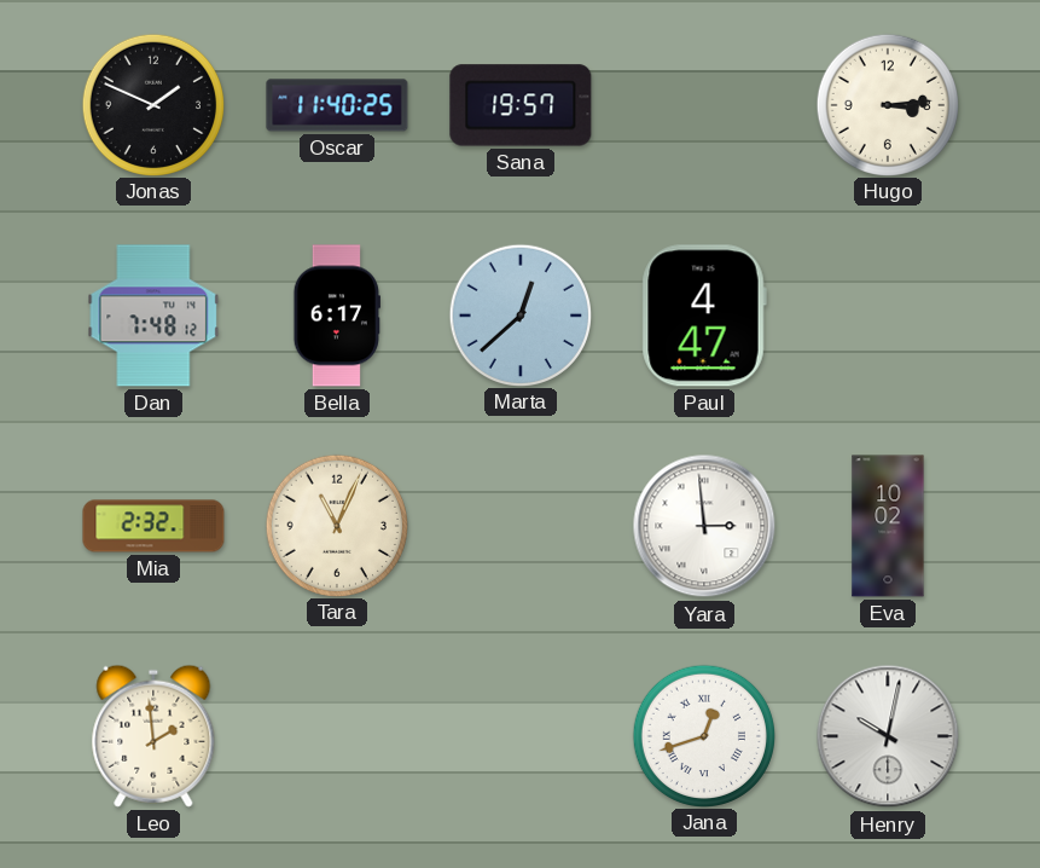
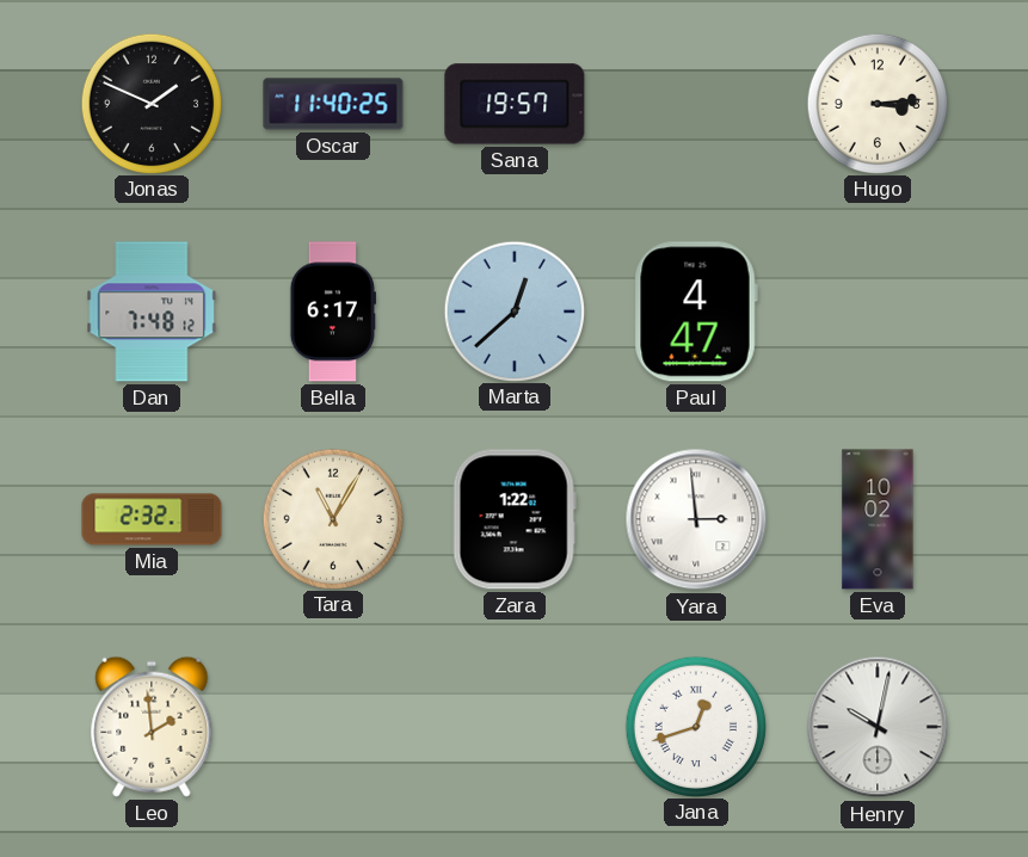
Tara: 11:04 -> 11:05 (332, 518)
Zara: none -> 1:22 (515, 519)
